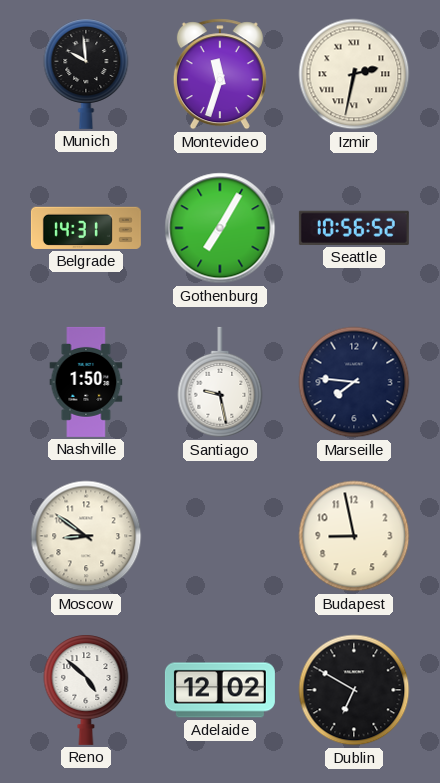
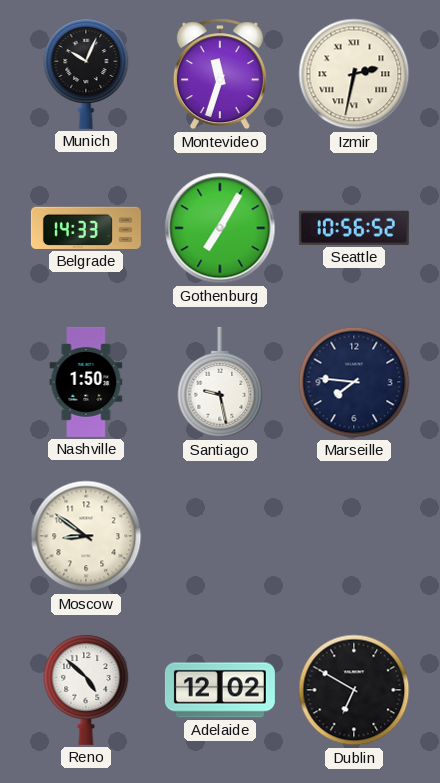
Munich: 9:59 -> 10:04 (86, 74)
Belgrade: 14:31 -> 14:33 (86, 228)
Budapest: 8:58 -> none (354, 536)
